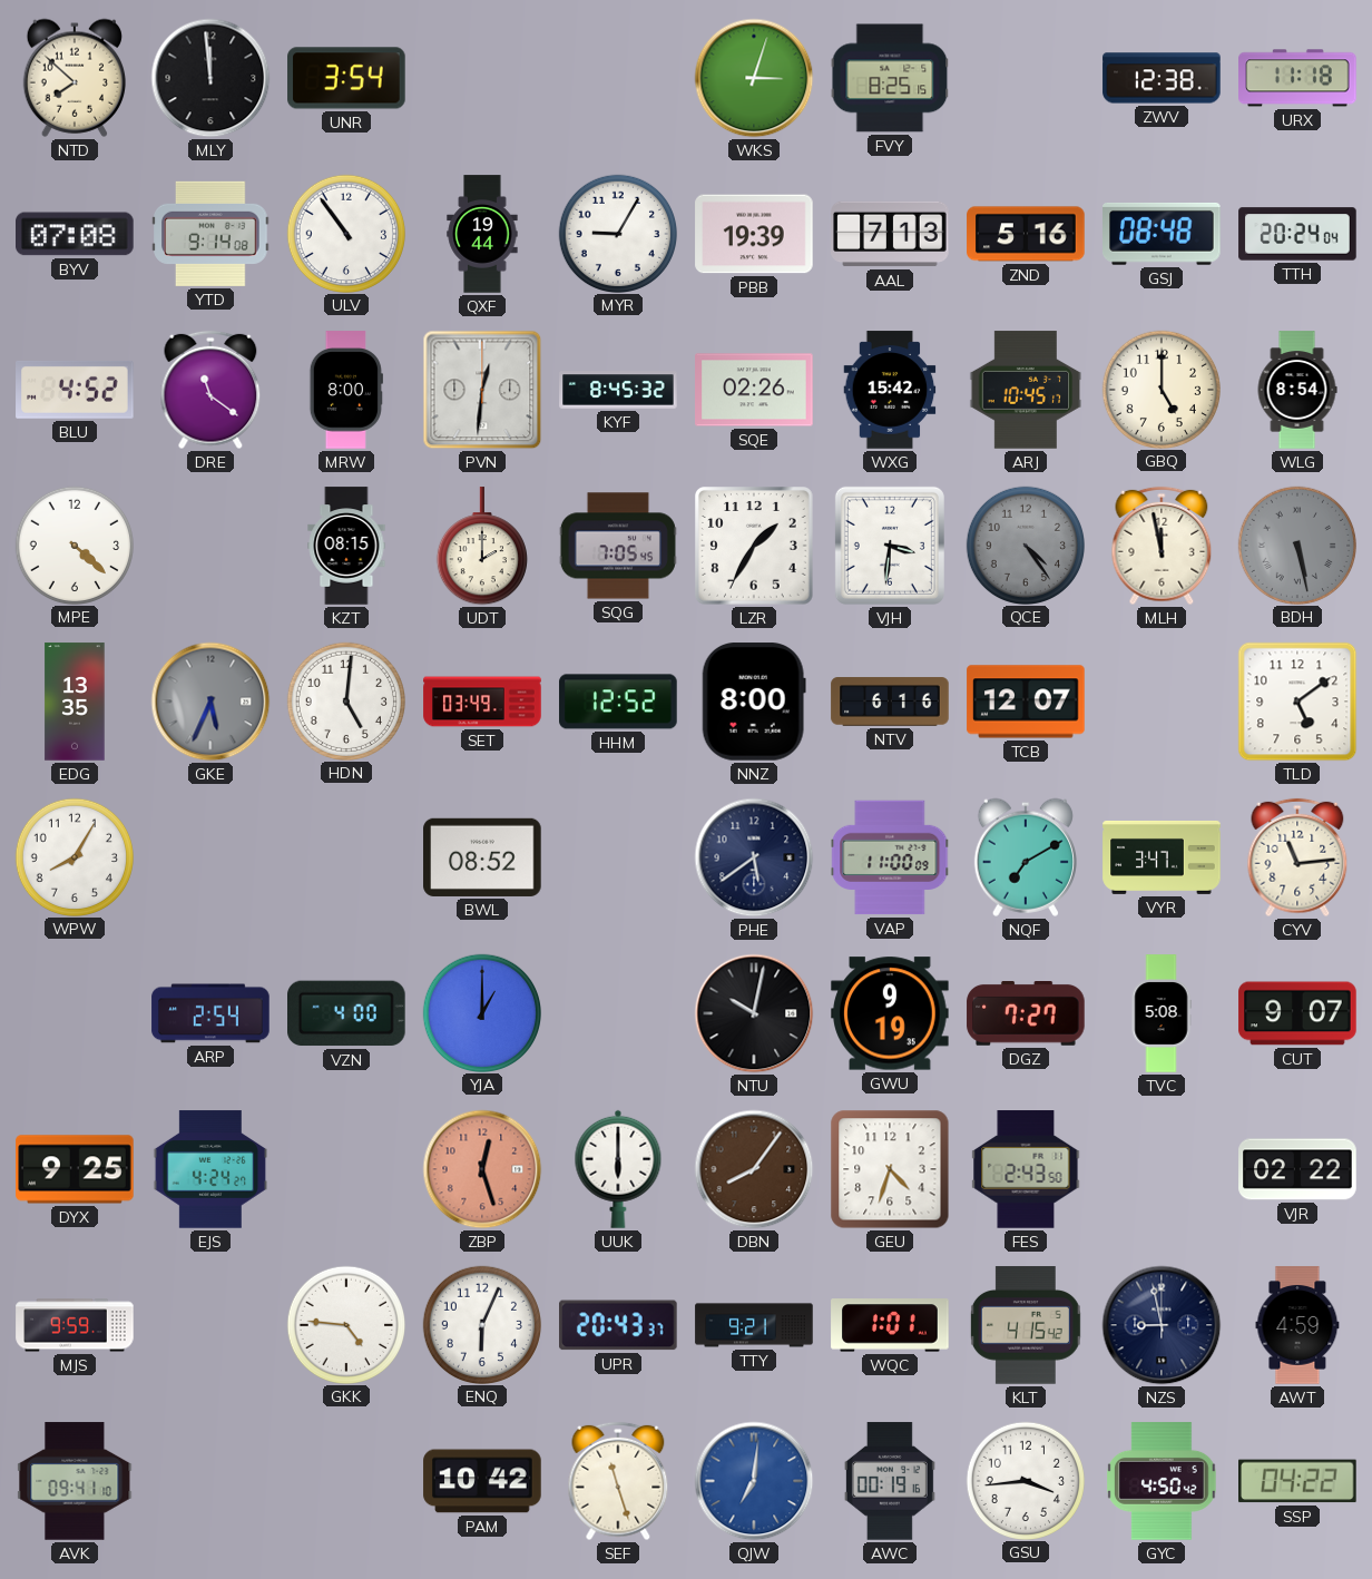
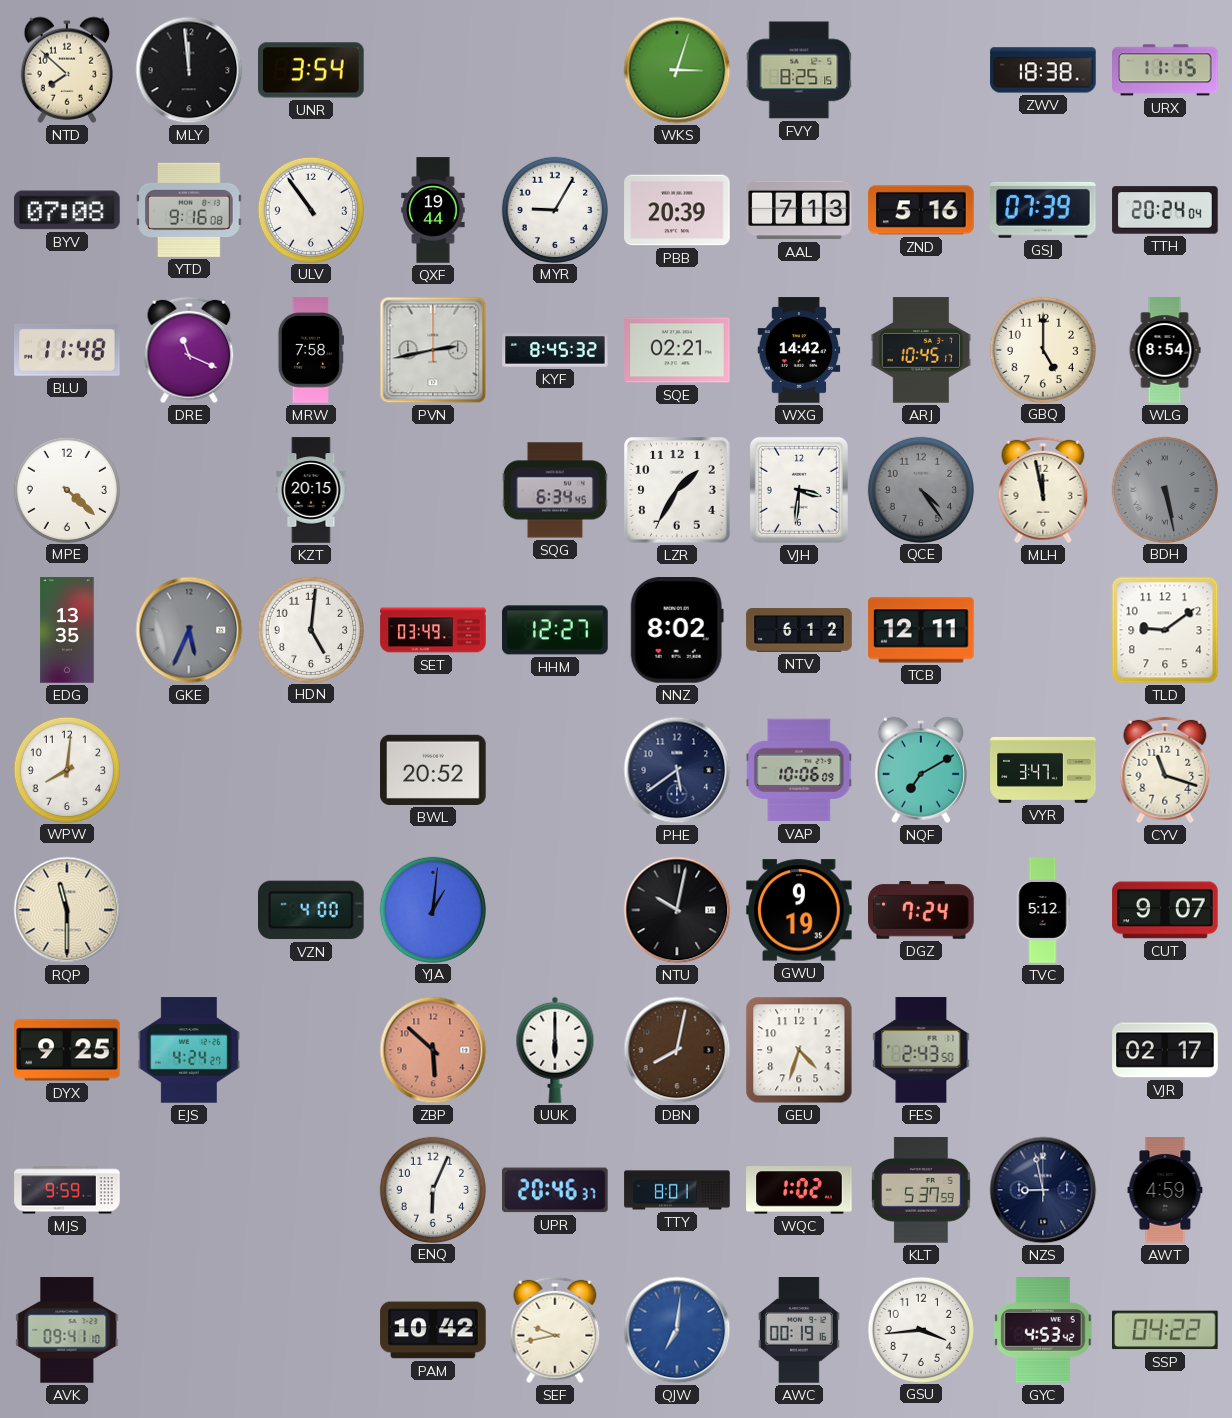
ZWV: 12:38 -> 18:38 (1043, 70)
URX: 11:18 -> 11:15 (1165, 70)
YTD: 9:14 -> 9:16 (189, 210)
PBB: 19:39 -> 20:39 (677, 210)
GSJ: 08:48 -> 07:39 (1044, 210)
BLU: 4:52 -> 11:48 (67, 350)
DRE: 11:21 -> 11:19 (189, 350)
MRW: 8:00 -> 7:58 (311, 350)
PVN: 12:31 -> 2:43 (433, 350)
SQE: 02:26 -> 02:21 (677, 350)
WXG: 15:42 -> 14:42 (799, 350)
KZT: 08:15 -> 20:15 (311, 490)
UDT: 2:00 -> none (482, 547)
SQG: 7:05 -> 6:34 (555, 490)
HHM: 12:52 -> 12:27 (555, 630)
NNZ: 8:00 -> 8:02 (677, 630)
NTV: 6:16 -> 6:12 (799, 630)
TCB: 12:07 -> 12:11 (921, 630)
TLD: 5:09 -> 9:09 (1165, 630)
WPW: 8:05 -> 8:01 (66, 769)
BWL: 08:52 -> 20:52 (433, 770)
VAP: 11:00 -> 10:06 (799, 770)
CYV: 11:14 -> 11:18 (1165, 770)
RQP: none -> 11:30 (67, 910)
ARP: 2:54 -> none (210, 1013)
YJA: 1:00 -> 1:01 (432, 909)
DGZ: 7:27 -> 7:24 (921, 911)
TVC: 5:08 -> 5:12 (1043, 910)
ZBP: 12:27 -> 5:52 (433, 1050)
DBN: 8:06 -> 8:02 (677, 1050)
VJR: 02:22 -> 02:17 (1165, 1050)
GKK: 4:46 -> none (345, 1324)
UPR: 20:43 -> 20:46 (556, 1190)
TTY: 9:21 -> 8:01 (677, 1190)
WQC: 1:01 -> 1:02 (799, 1190)
KLT: 4:15 -> 5:37 (921, 1190)
SEF: 11:27 -> 9:43 (555, 1330)
GYC: 4:50 -> 4:53 (1044, 1330)
